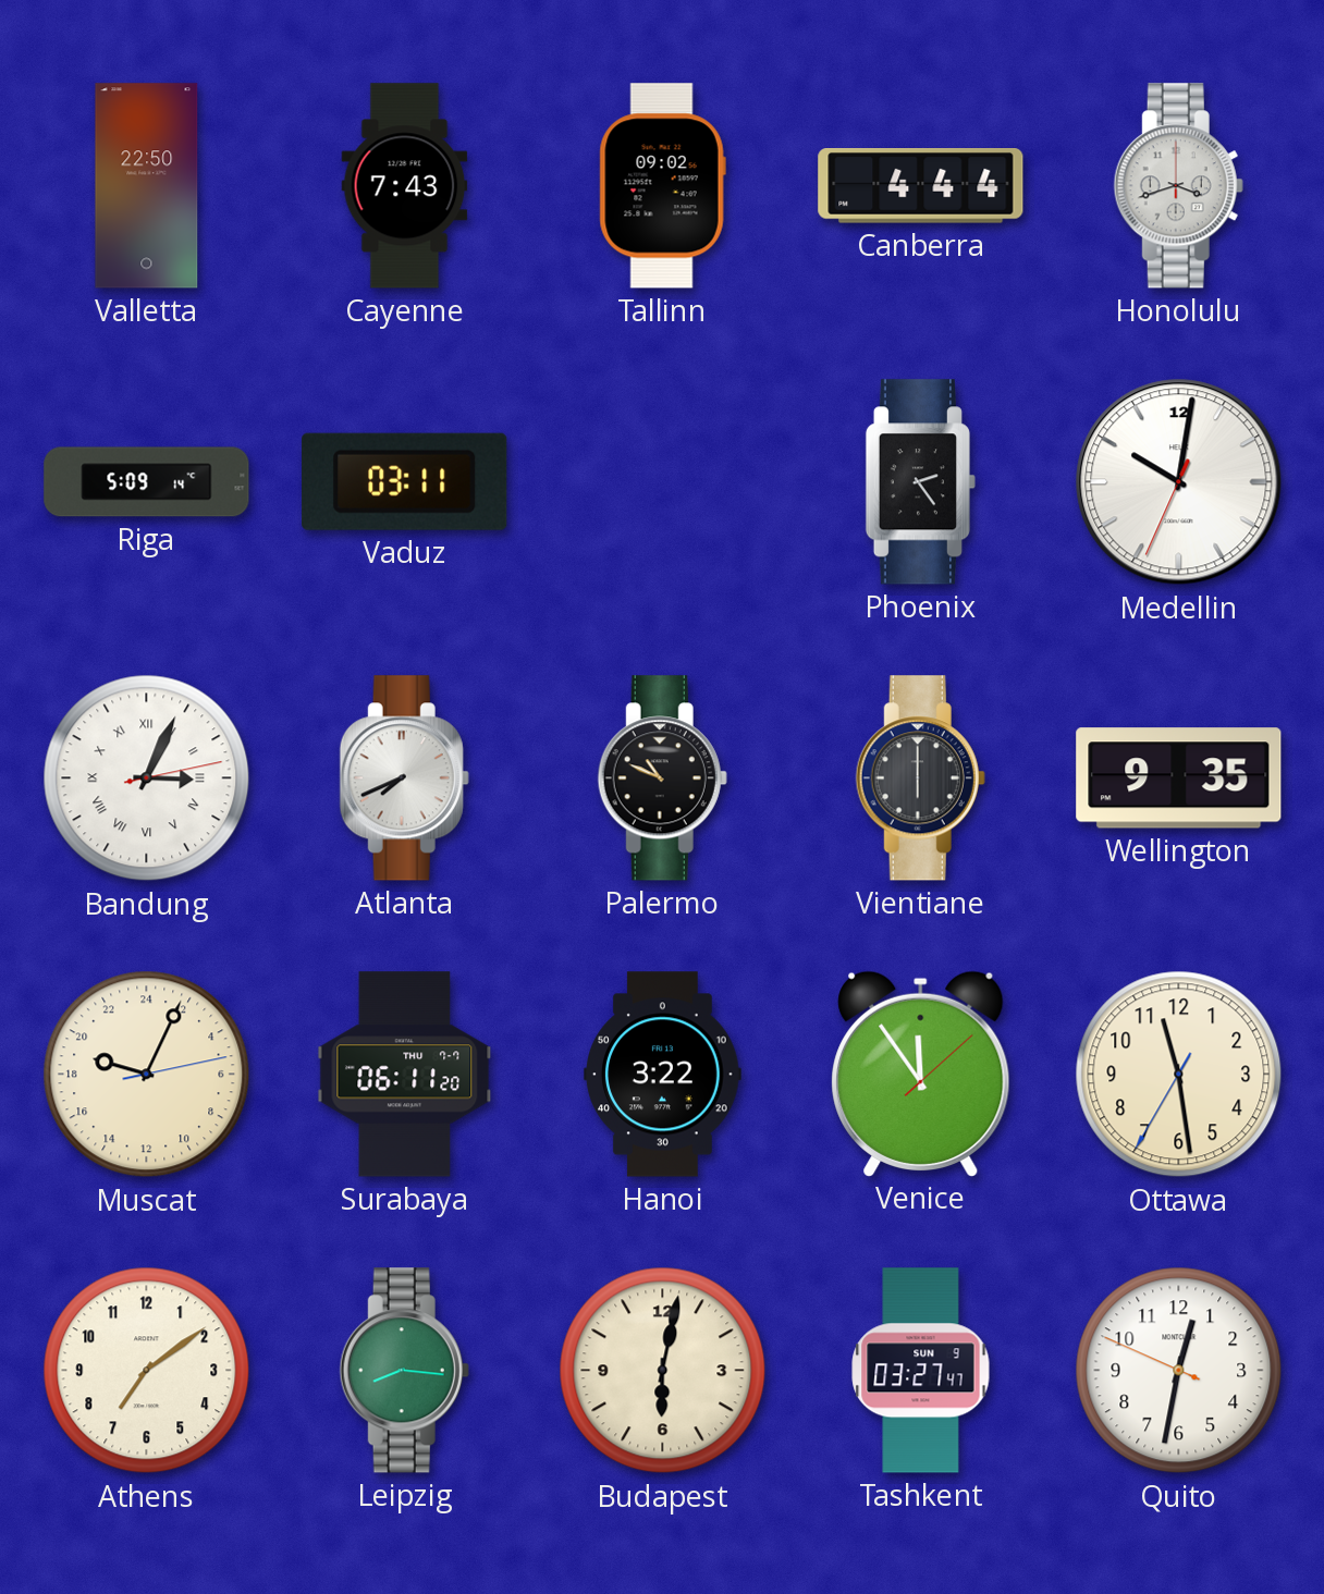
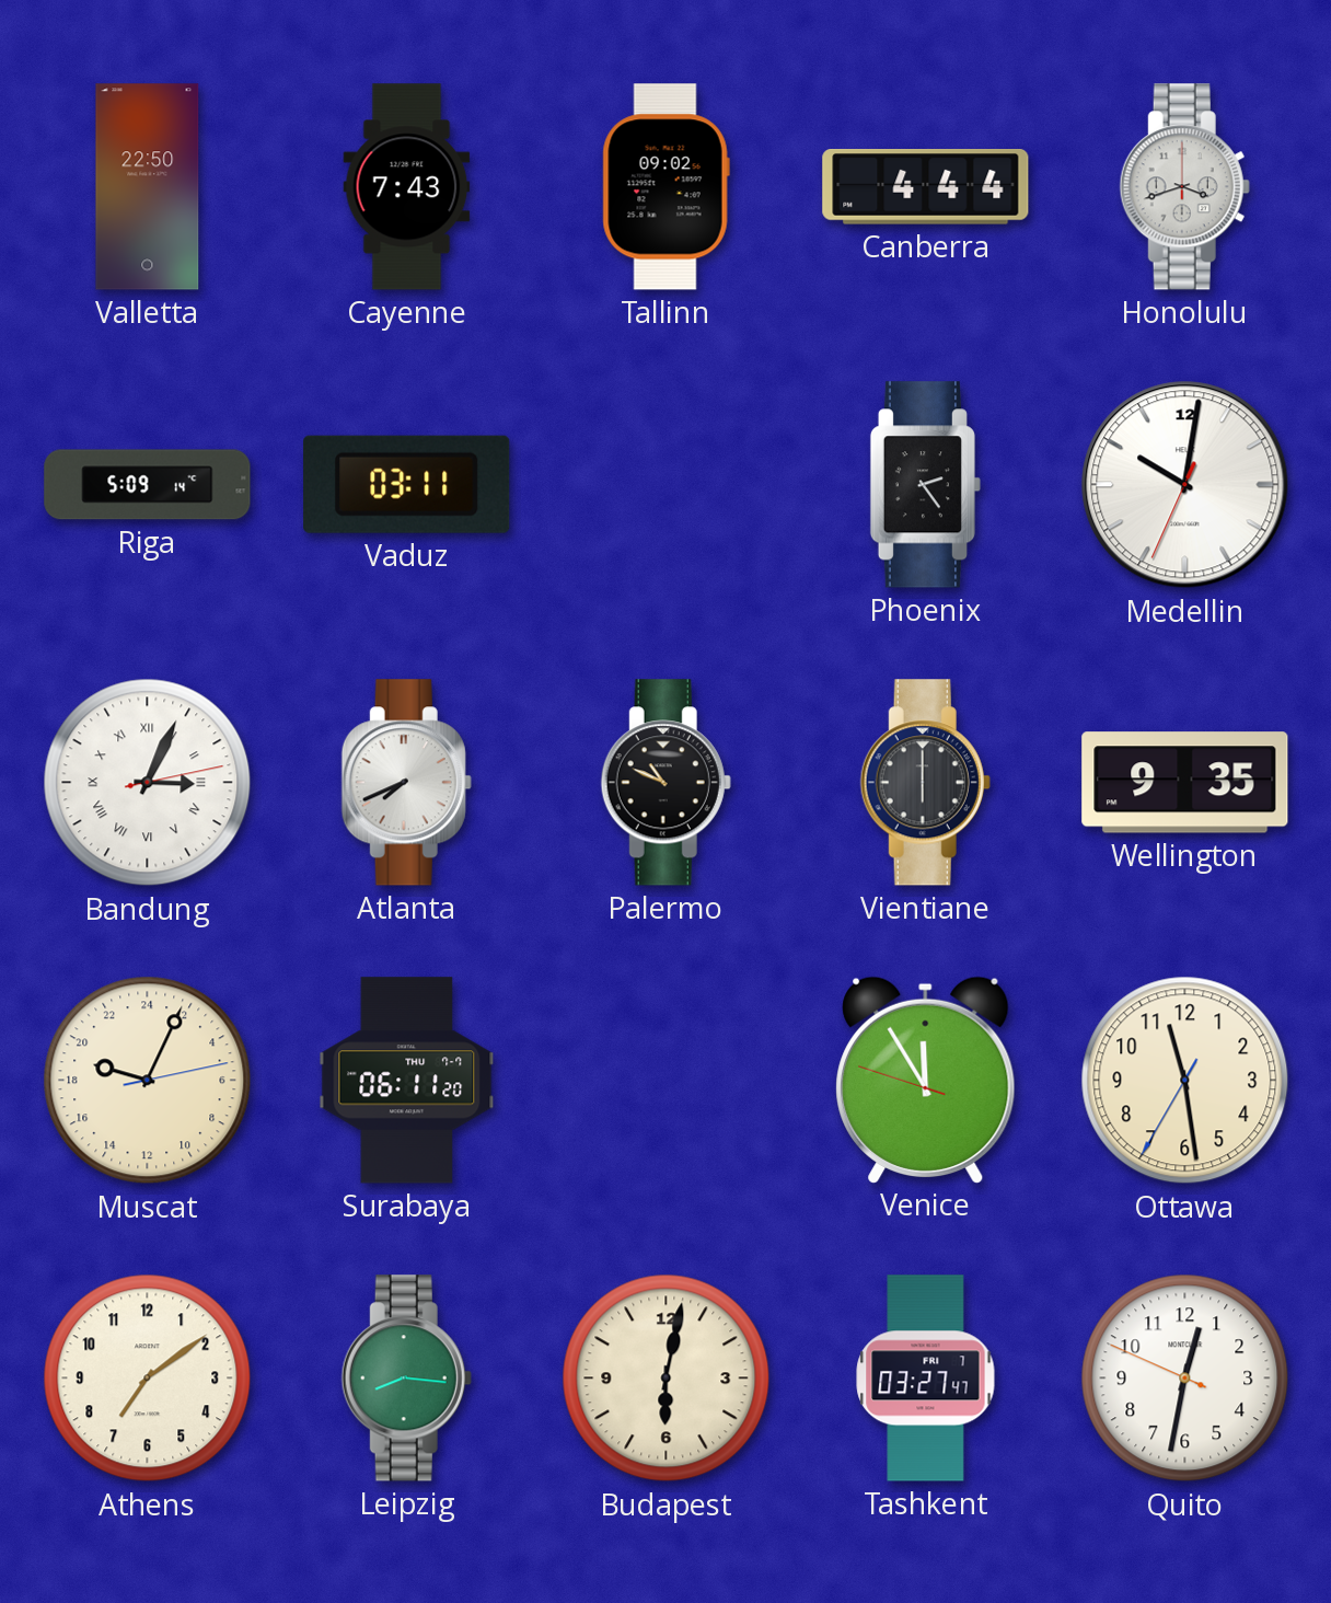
Hanoi: 3:22 -> none (663, 1075)
Venice: 11:54:08 -> 11:54:48 (926, 1080)
Tashkent date: SUN 9 -> FRI 7 (926, 1379)
